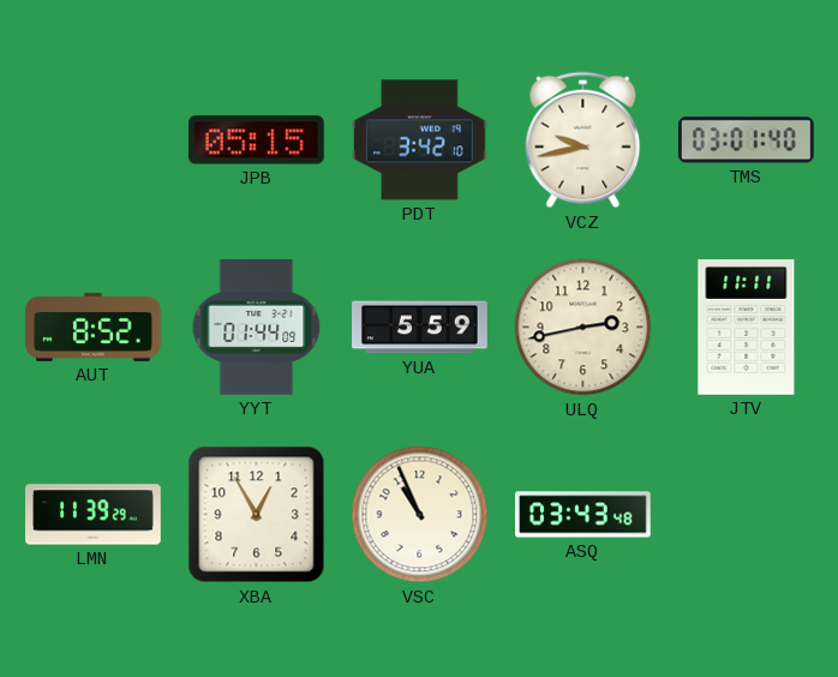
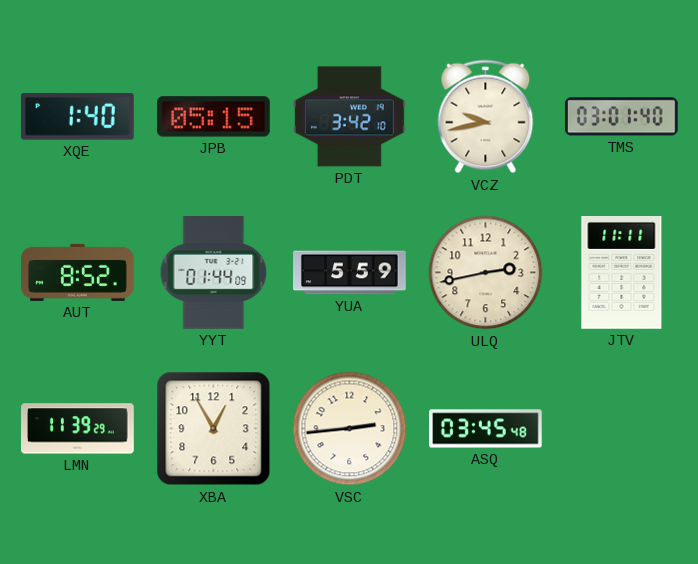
XQE: none -> 1:40 (77, 117)
VSC: 10:56 -> 2:44 (350, 429)
ASQ: 03:43 -> 03:45 (486, 429)
